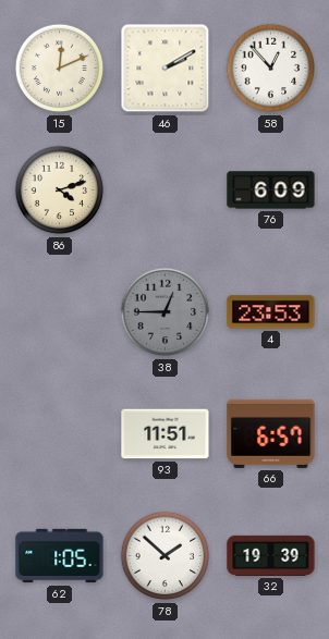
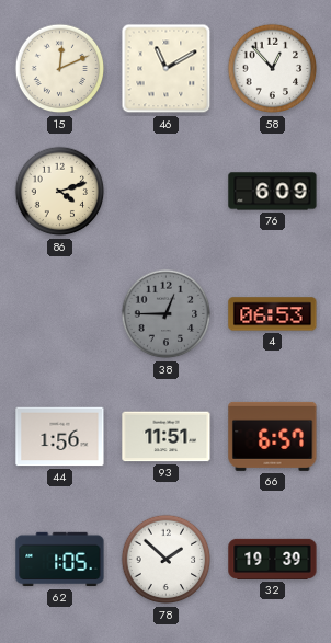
46: 2:10 -> 11:10 (167, 69)
4: 23:53 -> 06:53 (273, 314)
44: none -> 1:56 (60, 437)
